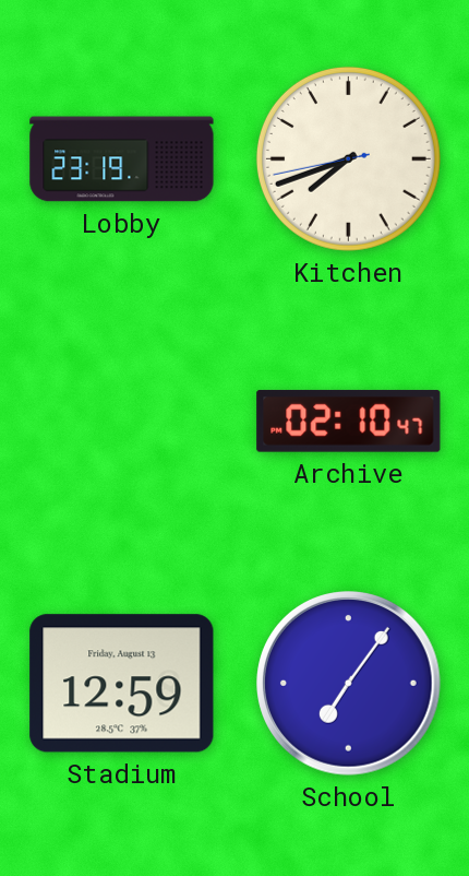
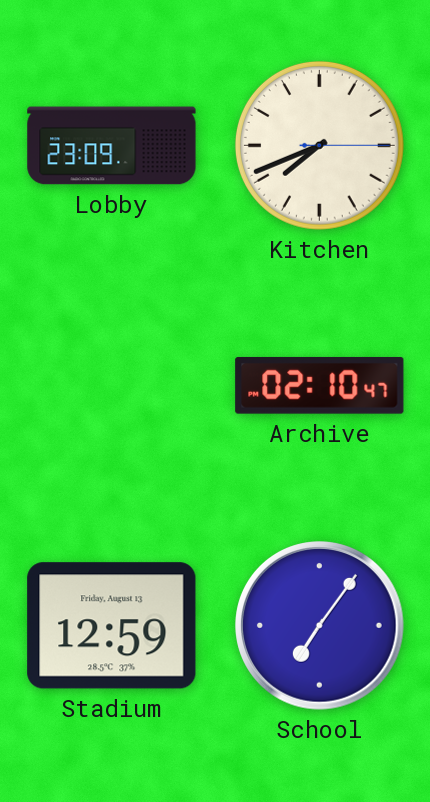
Lobby: 23:19 -> 23:09 (112, 146)
Kitchen: 7:41:43 -> 7:41:15 (319, 145)
